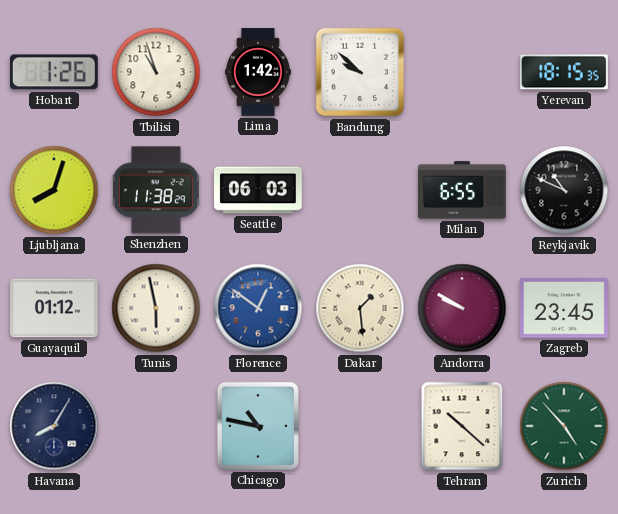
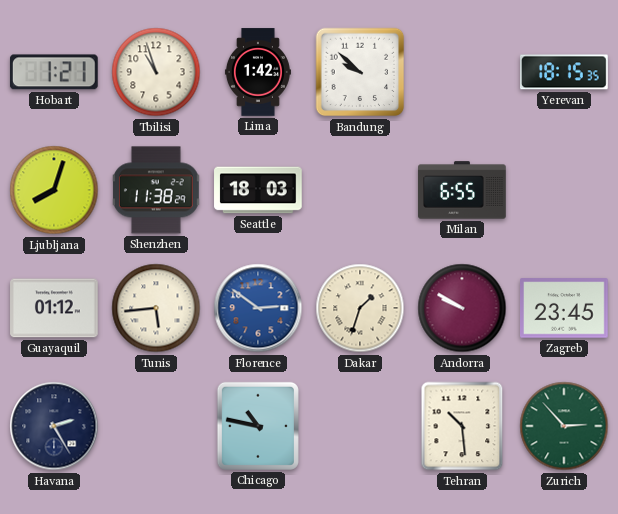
Hobart: 1:26 -> 1:21 (54, 72)
Seattle: 06:03 -> 18:03 (258, 190)
Reykjavik: 10:49 -> none (564, 190)
Tunis: 5:58 -> 5:44 (156, 308)
Florence: 12:51 -> 2:51 (258, 308)
Dakar: 1:29 -> 1:33 (360, 308)
Havana: 8:05 -> 2:25 (54, 426)
Tehran: 10:22 -> 10:29 (462, 426)
Zurich: 4:53 -> 2:53 (564, 426)
